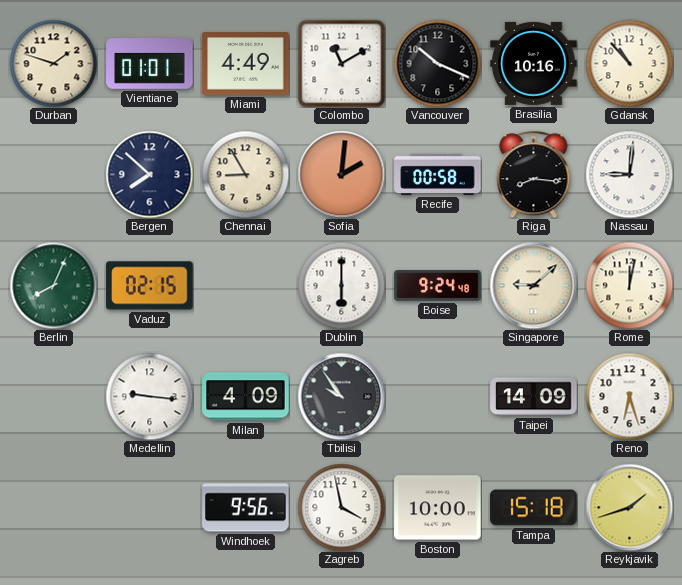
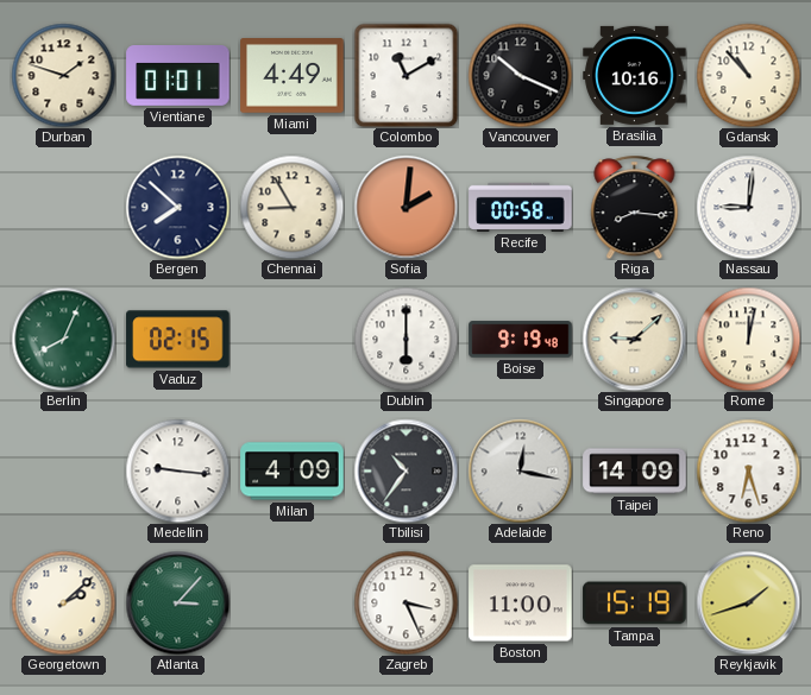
Boise: 9:24 -> 9:19 (521, 340)
Tbilisi: 9:54 -> 10:36 (405, 470)
Adelaide: none -> 12:17 (520, 470)
Georgetown: none -> 2:08 (63, 602)
Atlanta: none -> 3:07 (177, 602)
Windhoek: 9:56 -> none (246, 508)
Zagreb: 3:58 -> 3:26 (405, 602)
Boston: 10:00 -> 11:00 (521, 604)
Tampa: 15:18 -> 15:19 (635, 604)
